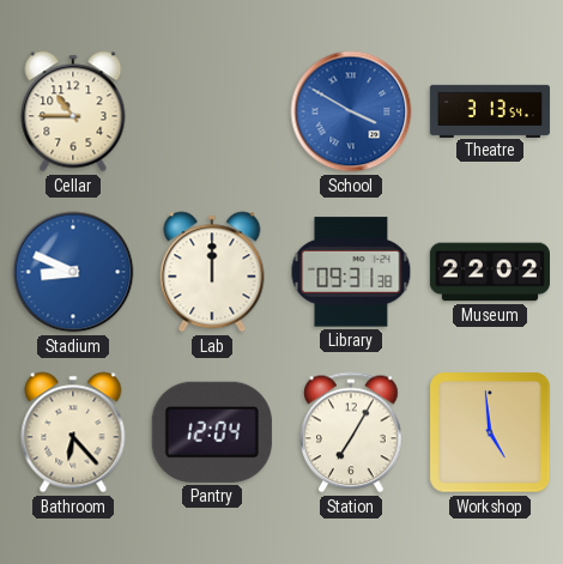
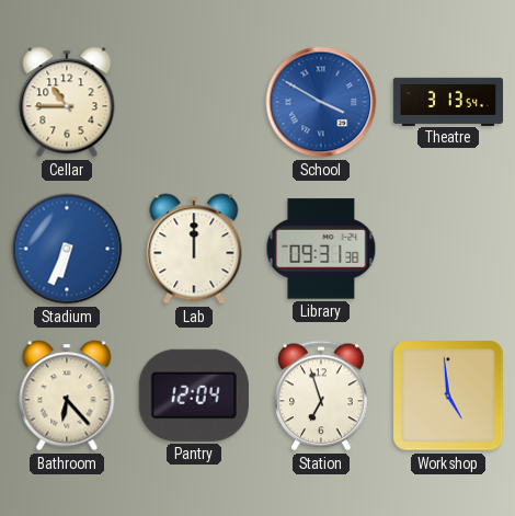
Stadium: 8:49 -> 6:34 (67, 249)
Museum: 22:02 -> none (489, 272)
Station: 7:05 -> 6:57 (321, 395)
